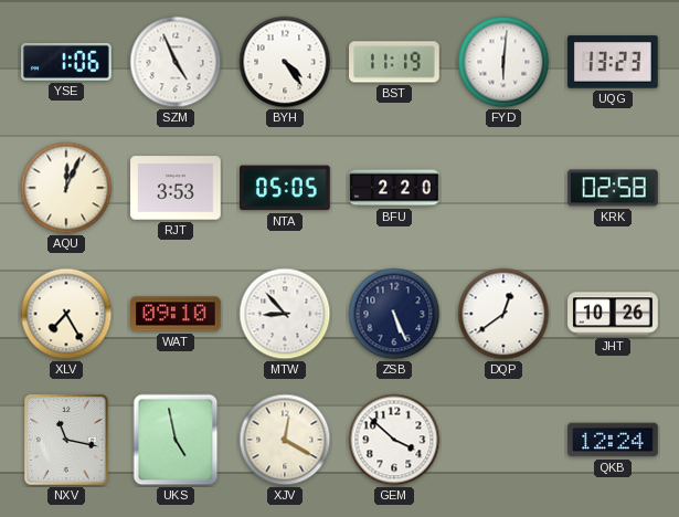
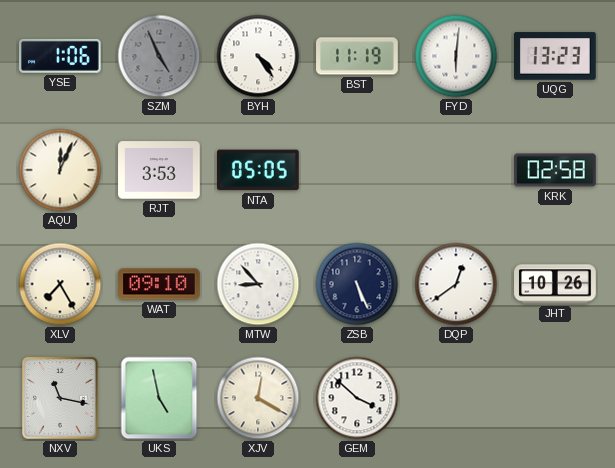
SZM dial: white -> grey (159, 56)
BFU: 2:20 -> none (394, 188)
QKB: 12:24 -> none (613, 440)
